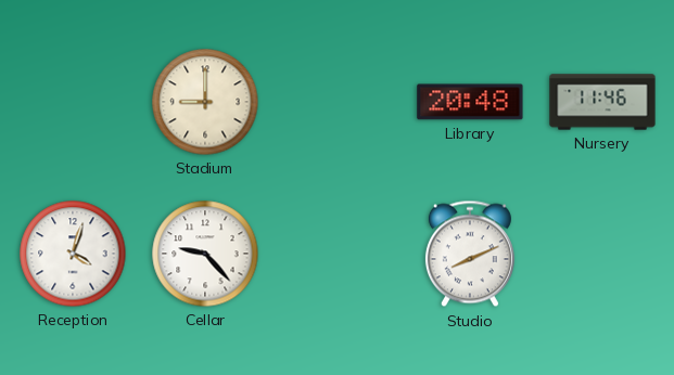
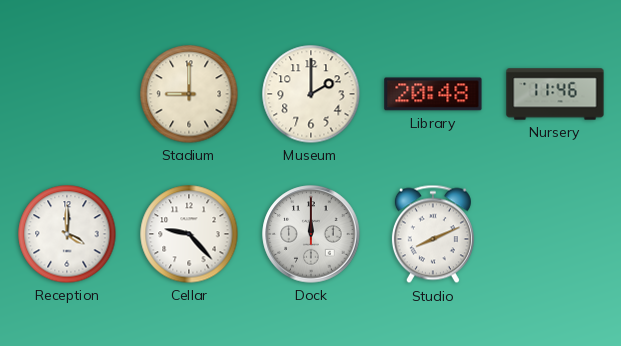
Museum: none -> 2:00 (311, 94)
Reception: 4:03 -> 4:00 (67, 234)
Dock: none -> 12:00 (311, 234)
